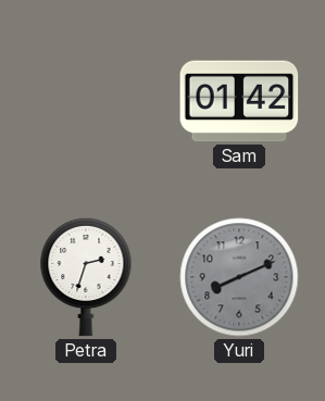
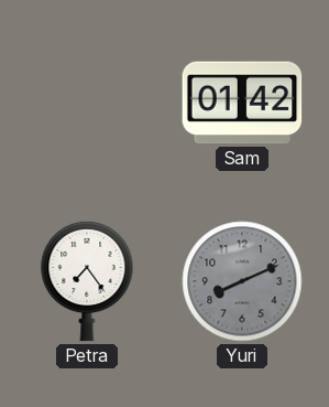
Petra: 2:33 -> 7:24 (87, 281)
